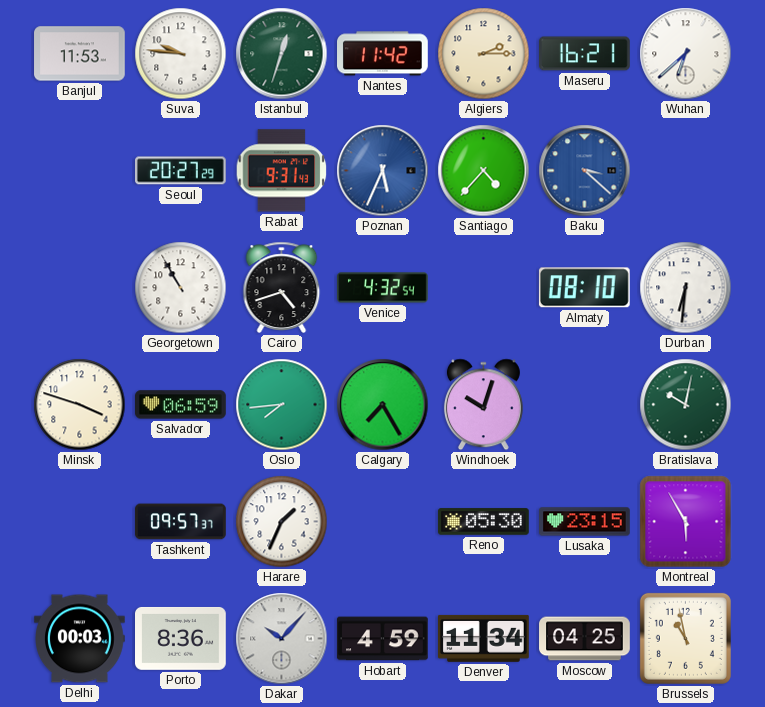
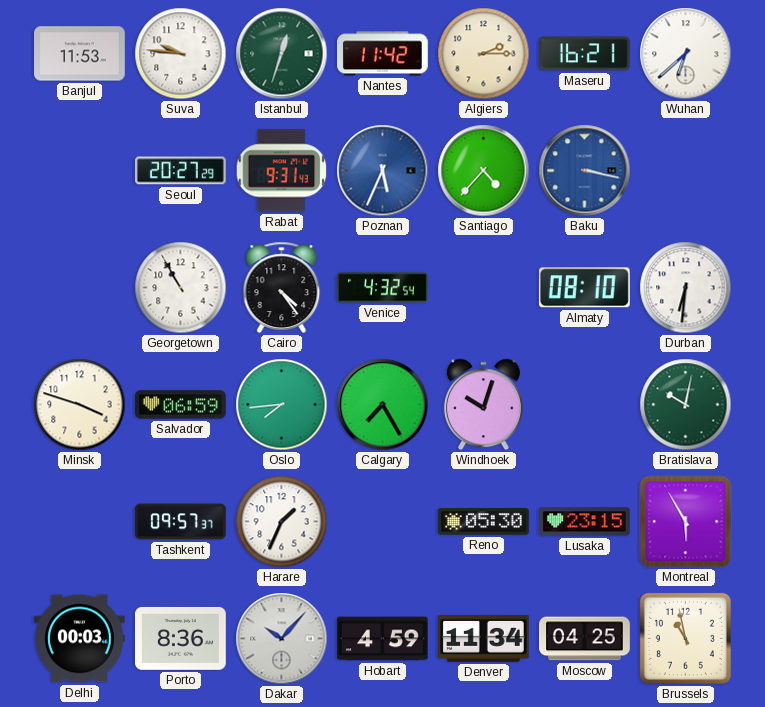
Baku: 3:22 -> 3:17 (585, 171)
Cairo: 4:42 -> 4:24 (282, 287)
